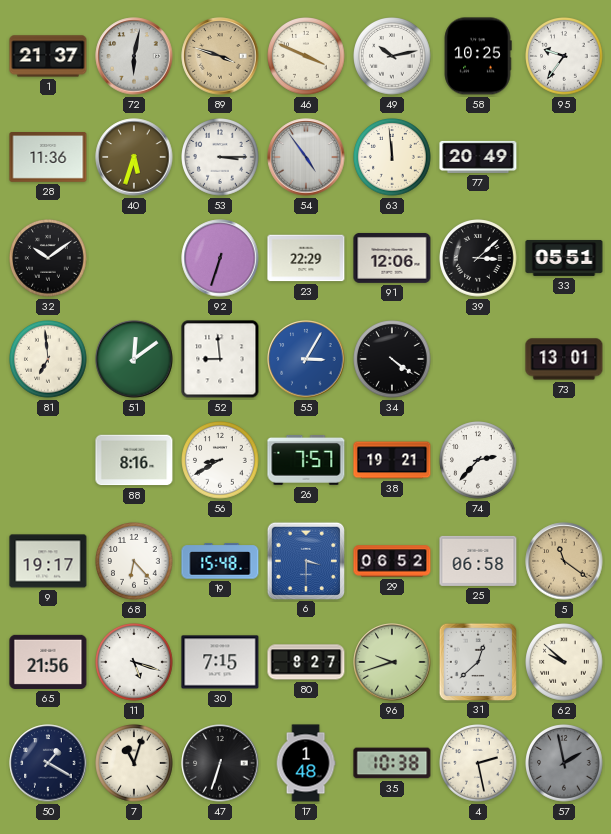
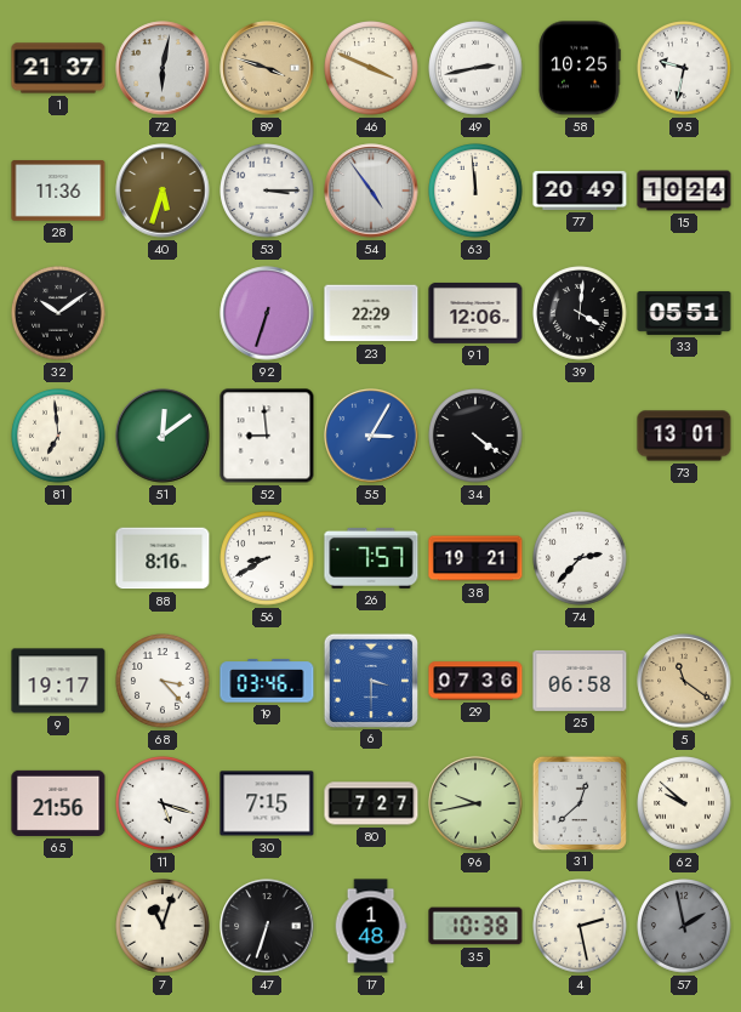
49: 10:13 -> 2:43 (475, 68)
95: 9:36 -> 9:32 (684, 68)
15: none -> 10:24 (684, 191)
39: 3:08 -> 4:01 (580, 313)
68: 6:23 -> 3:23 (163, 681)
19: 15:48 -> 03:46 (267, 681)
29: 06:52 -> 07:36 (475, 681)
80: 8:27 -> 7:27 (371, 803)
96: 9:42 -> 9:43 (475, 803)
50: 1:20 -> none (48, 763)
